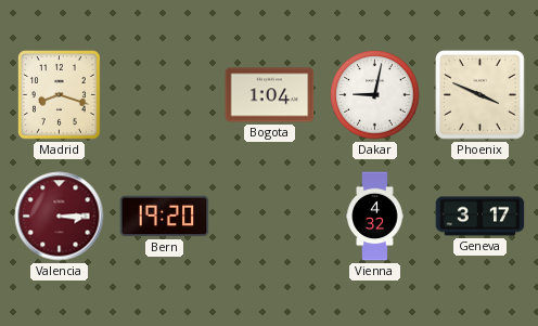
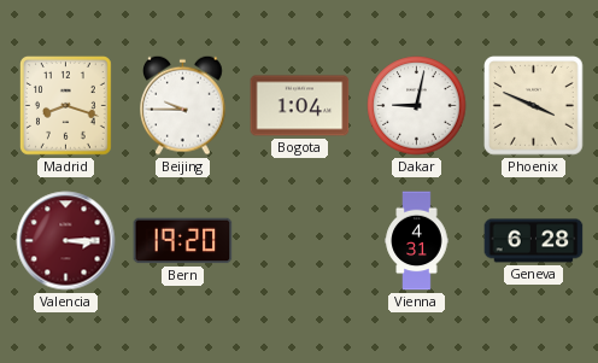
Beijing: none -> 9:45 (183, 105)
Vienna: 4:32 -> 4:31 (417, 241)
Geneva: 3:17 -> 6:28 (534, 241)
